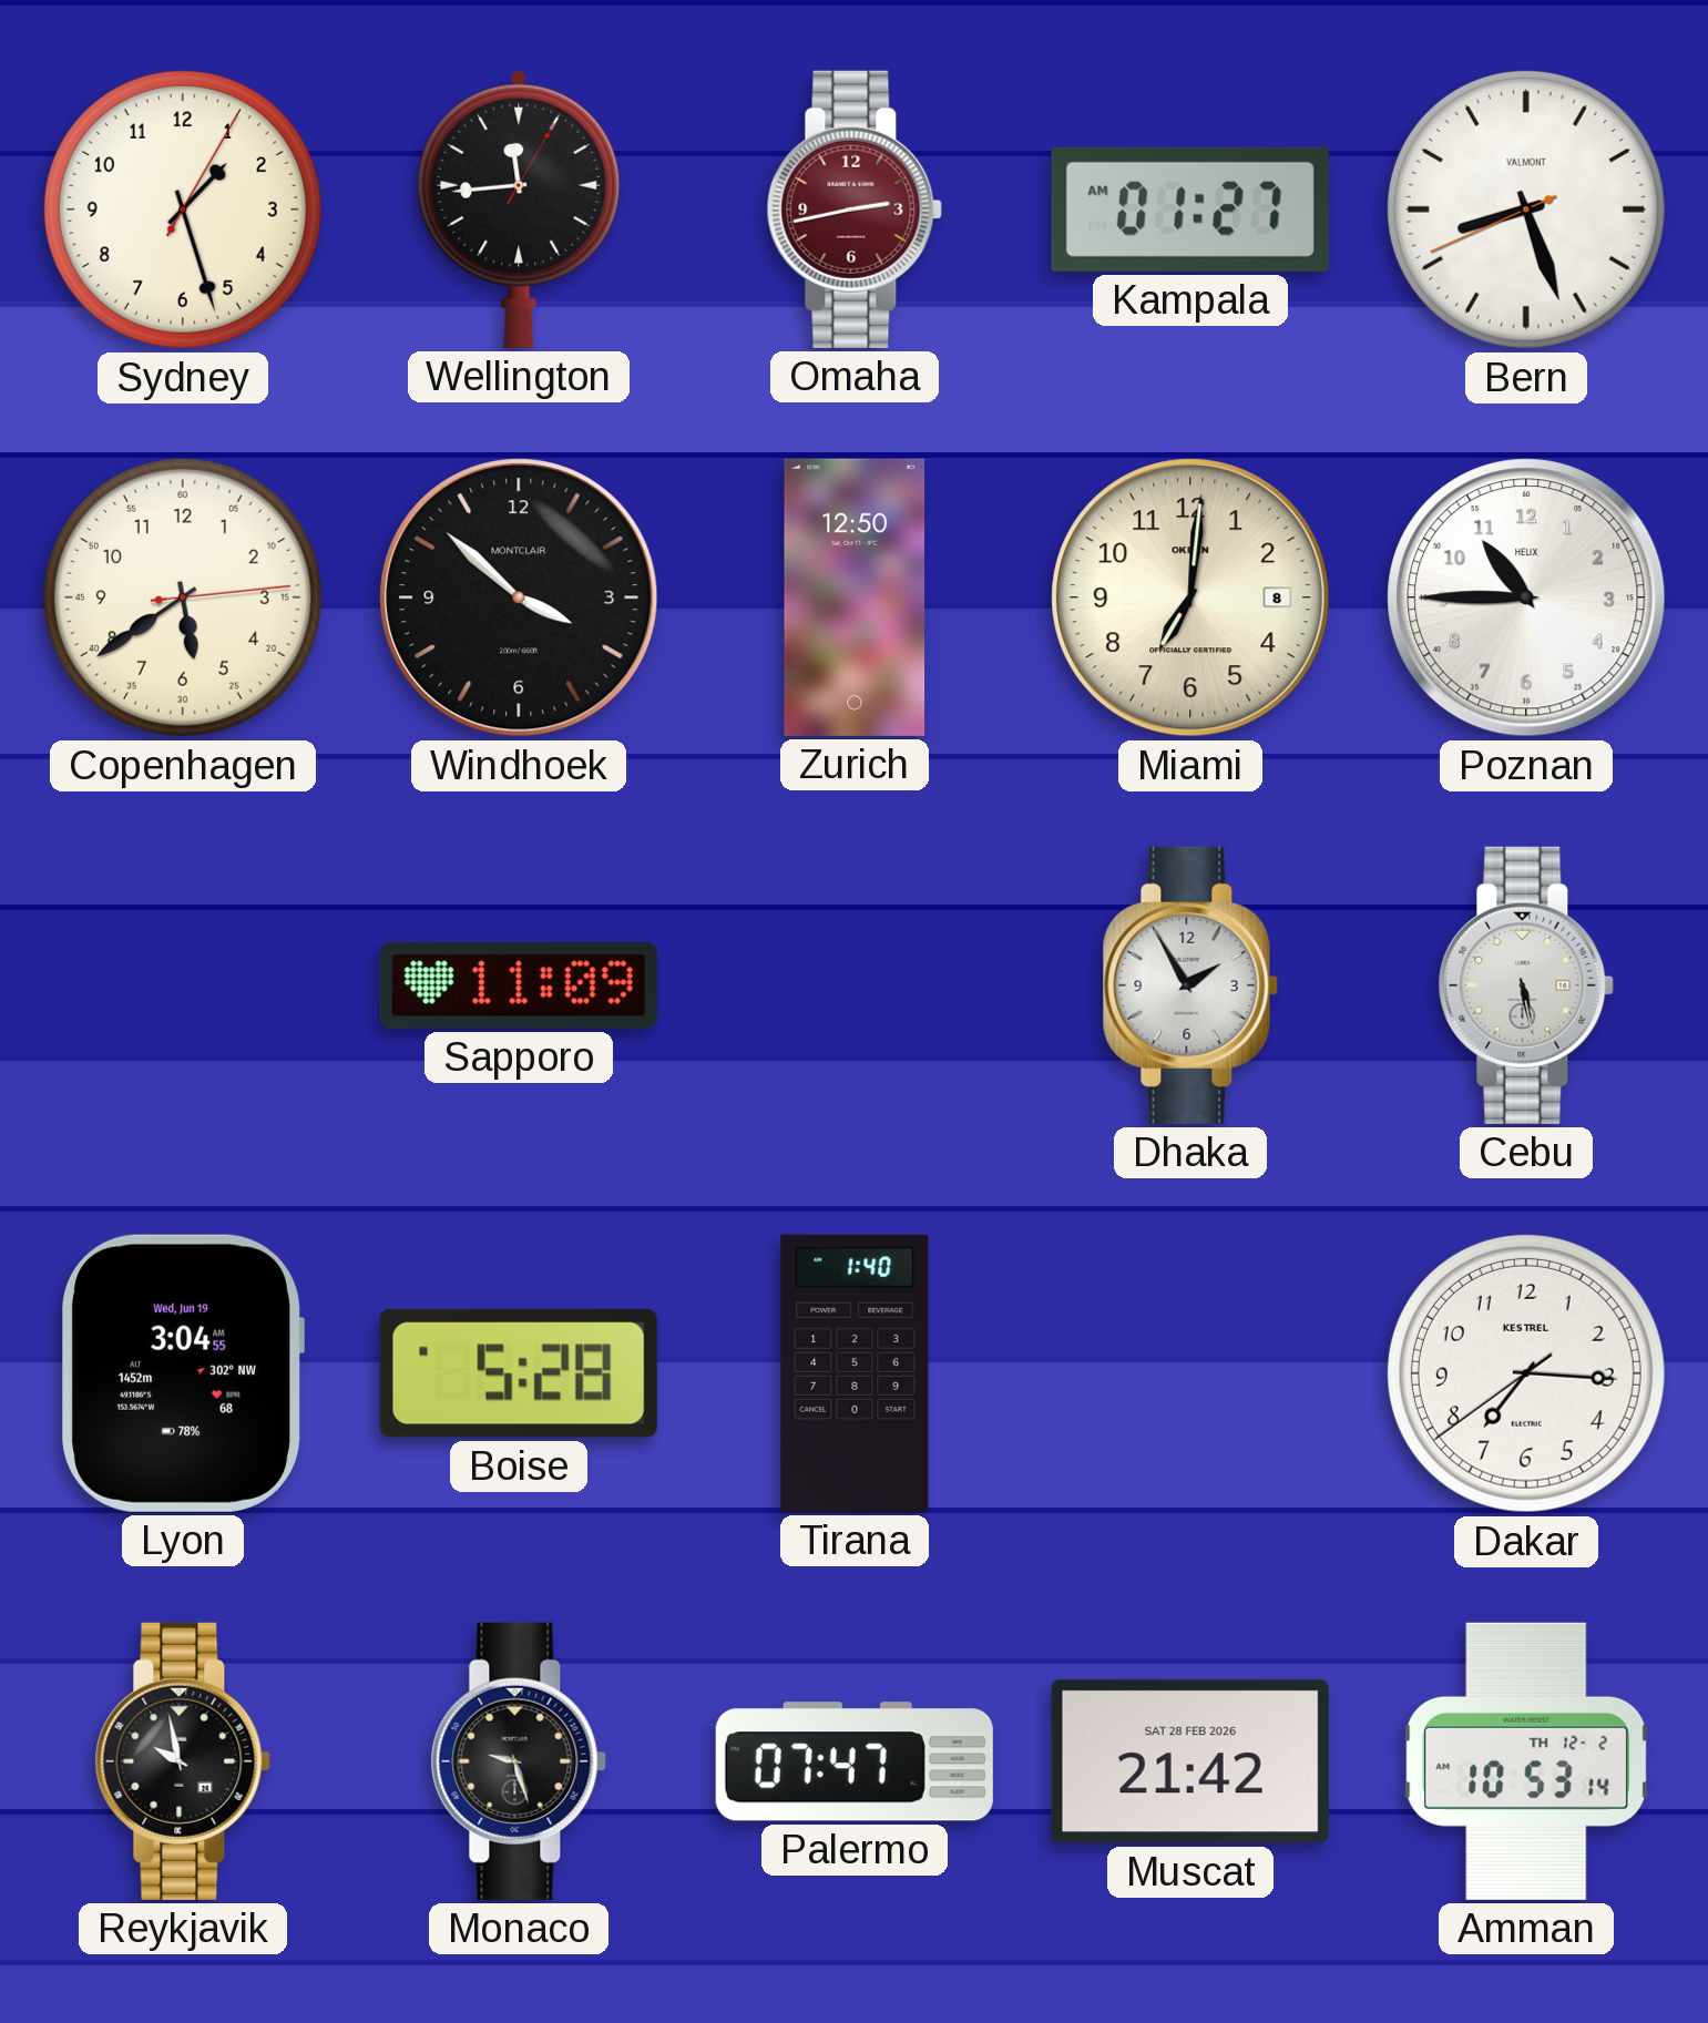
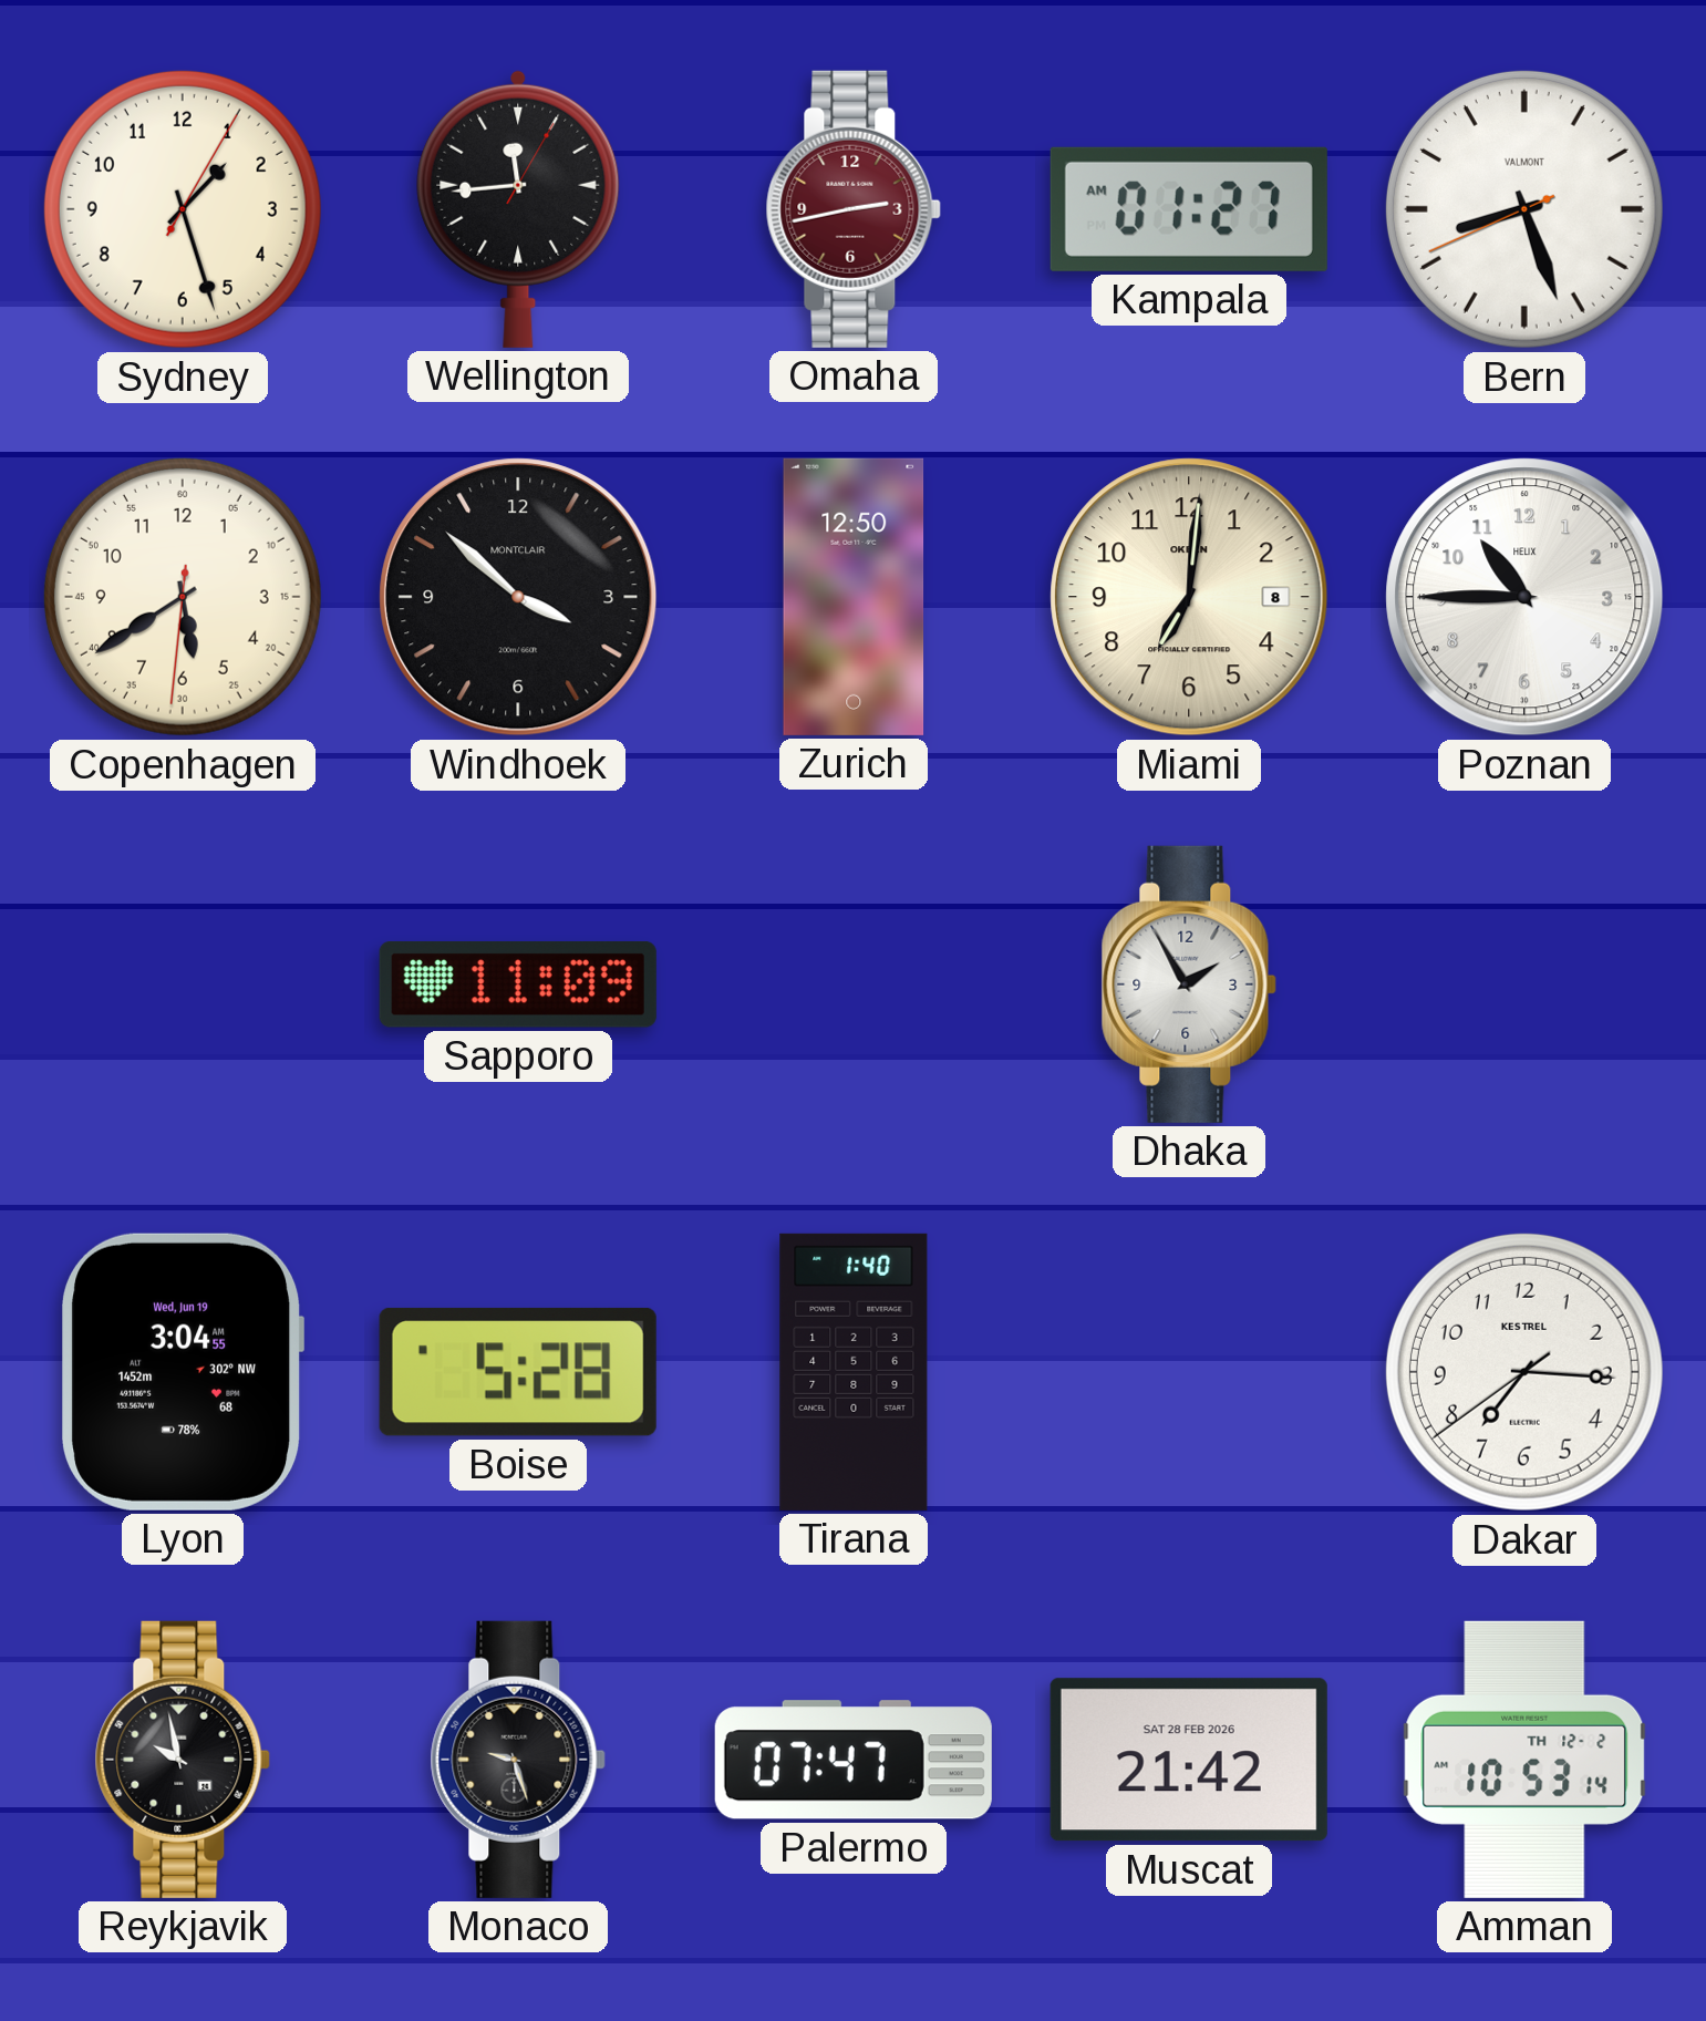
Copenhagen: 5:39:14 -> 5:39:31 (183, 597)
Cebu: 5:28 -> none (1526, 985)
